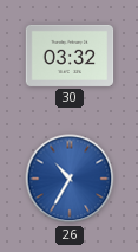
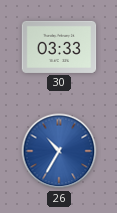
30: 03:32 -> 03:33 (59, 47)
